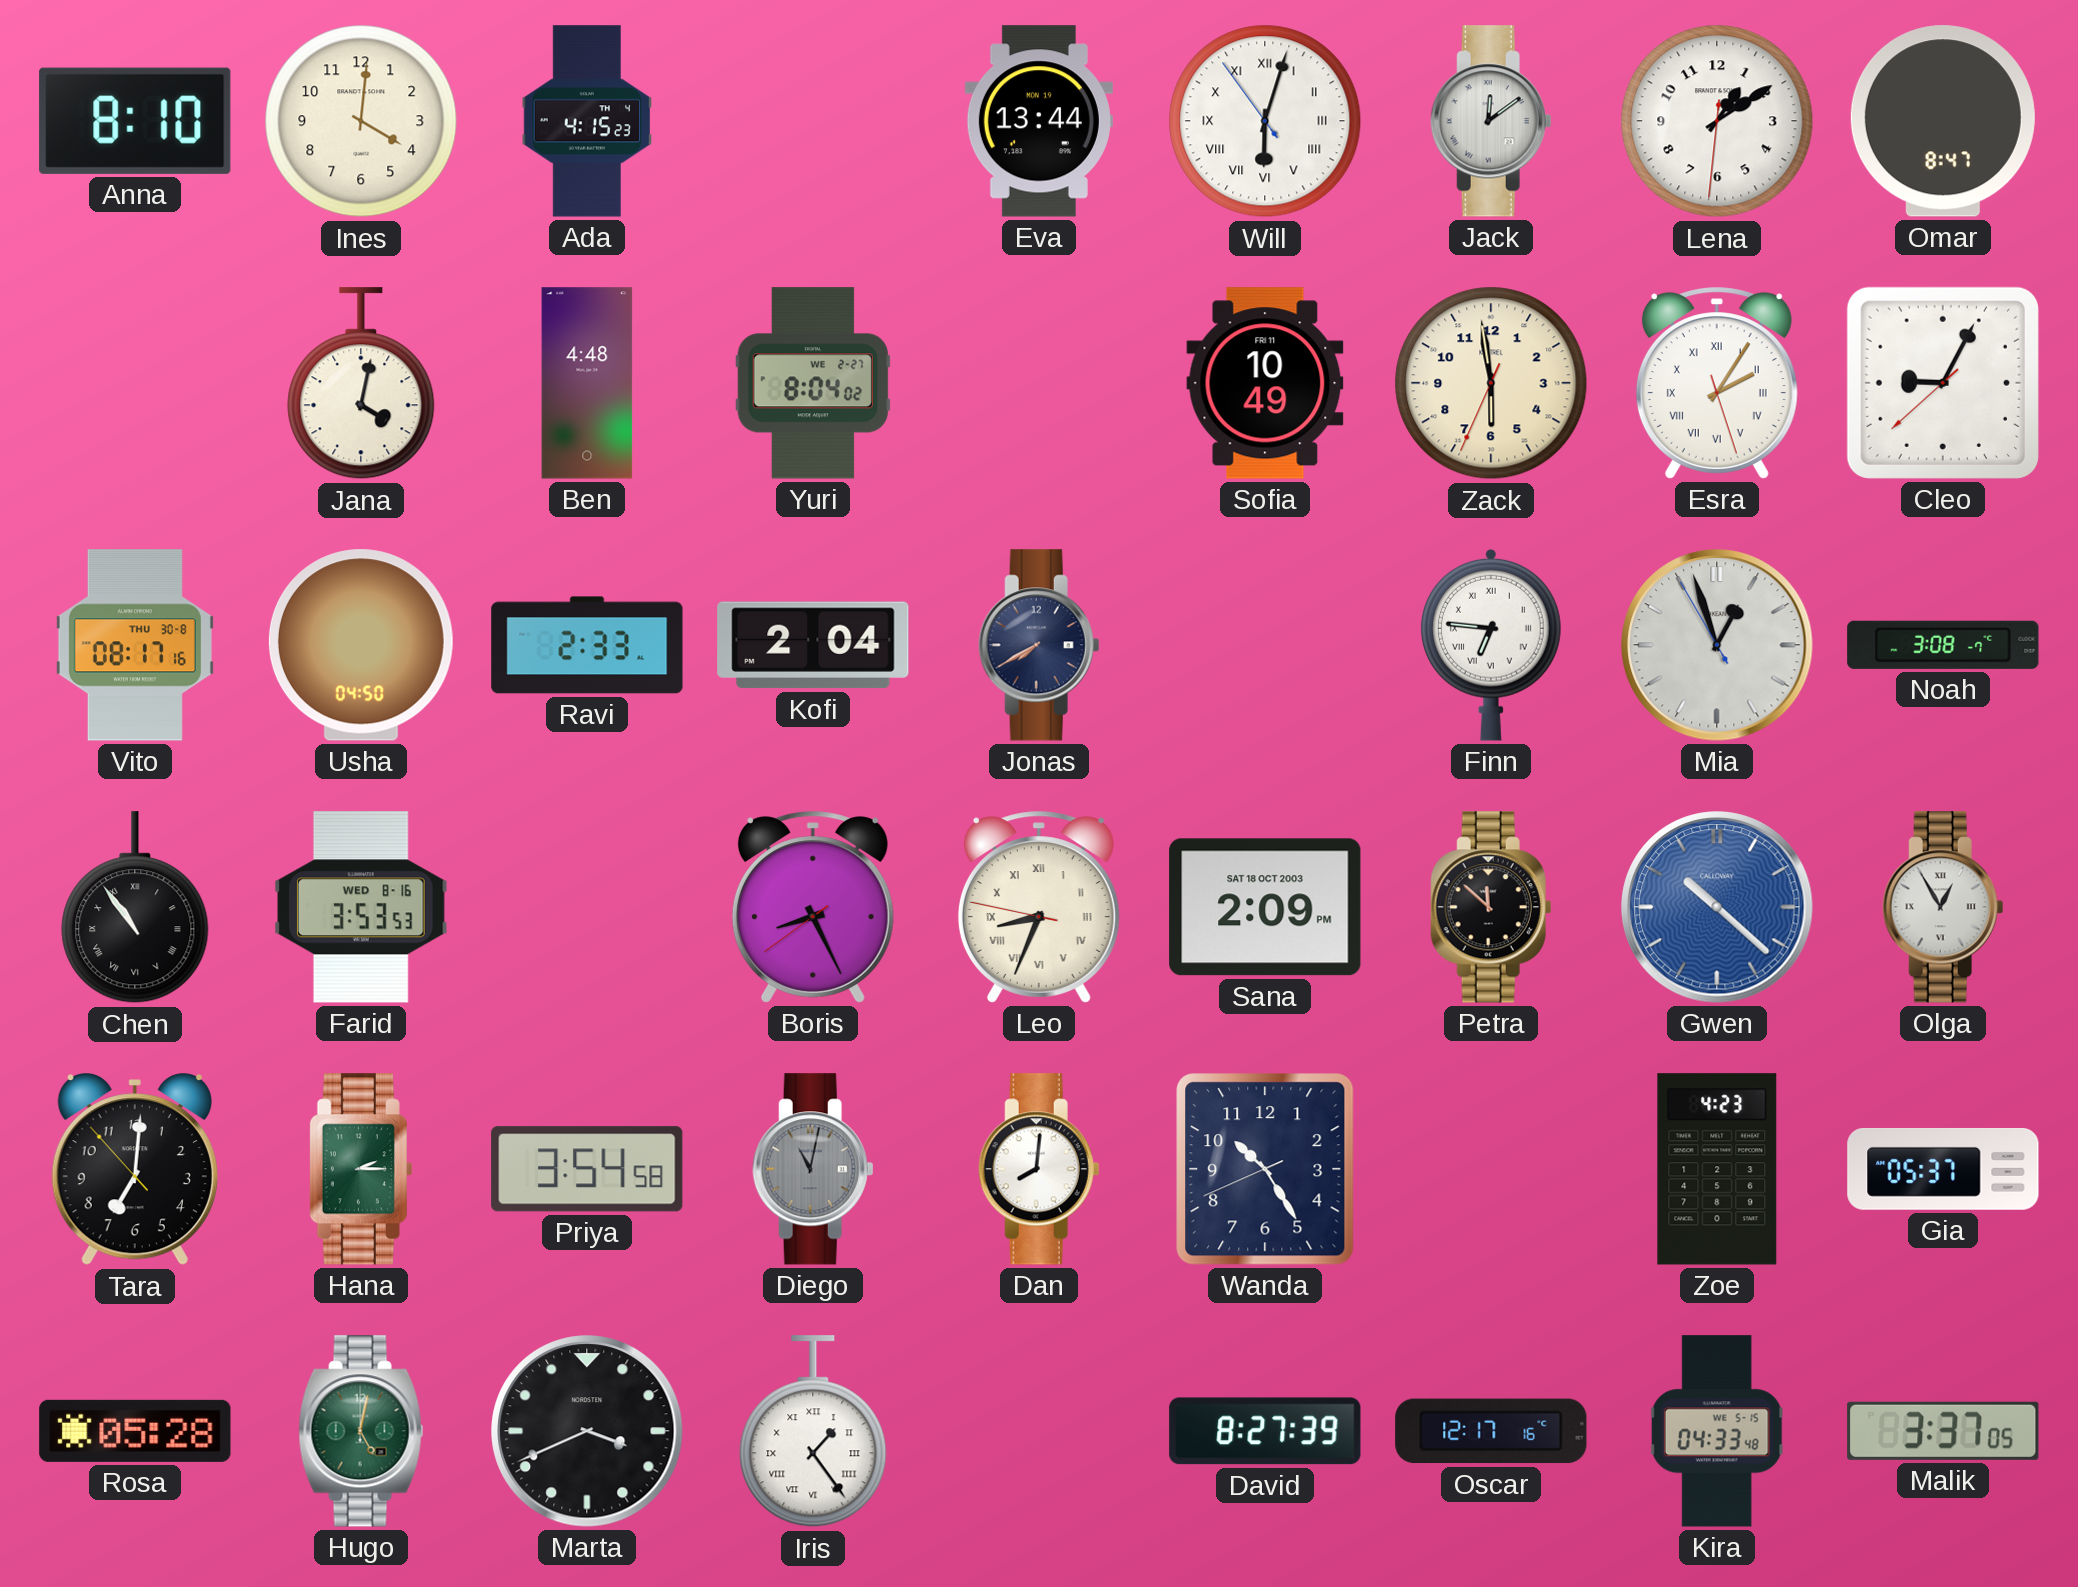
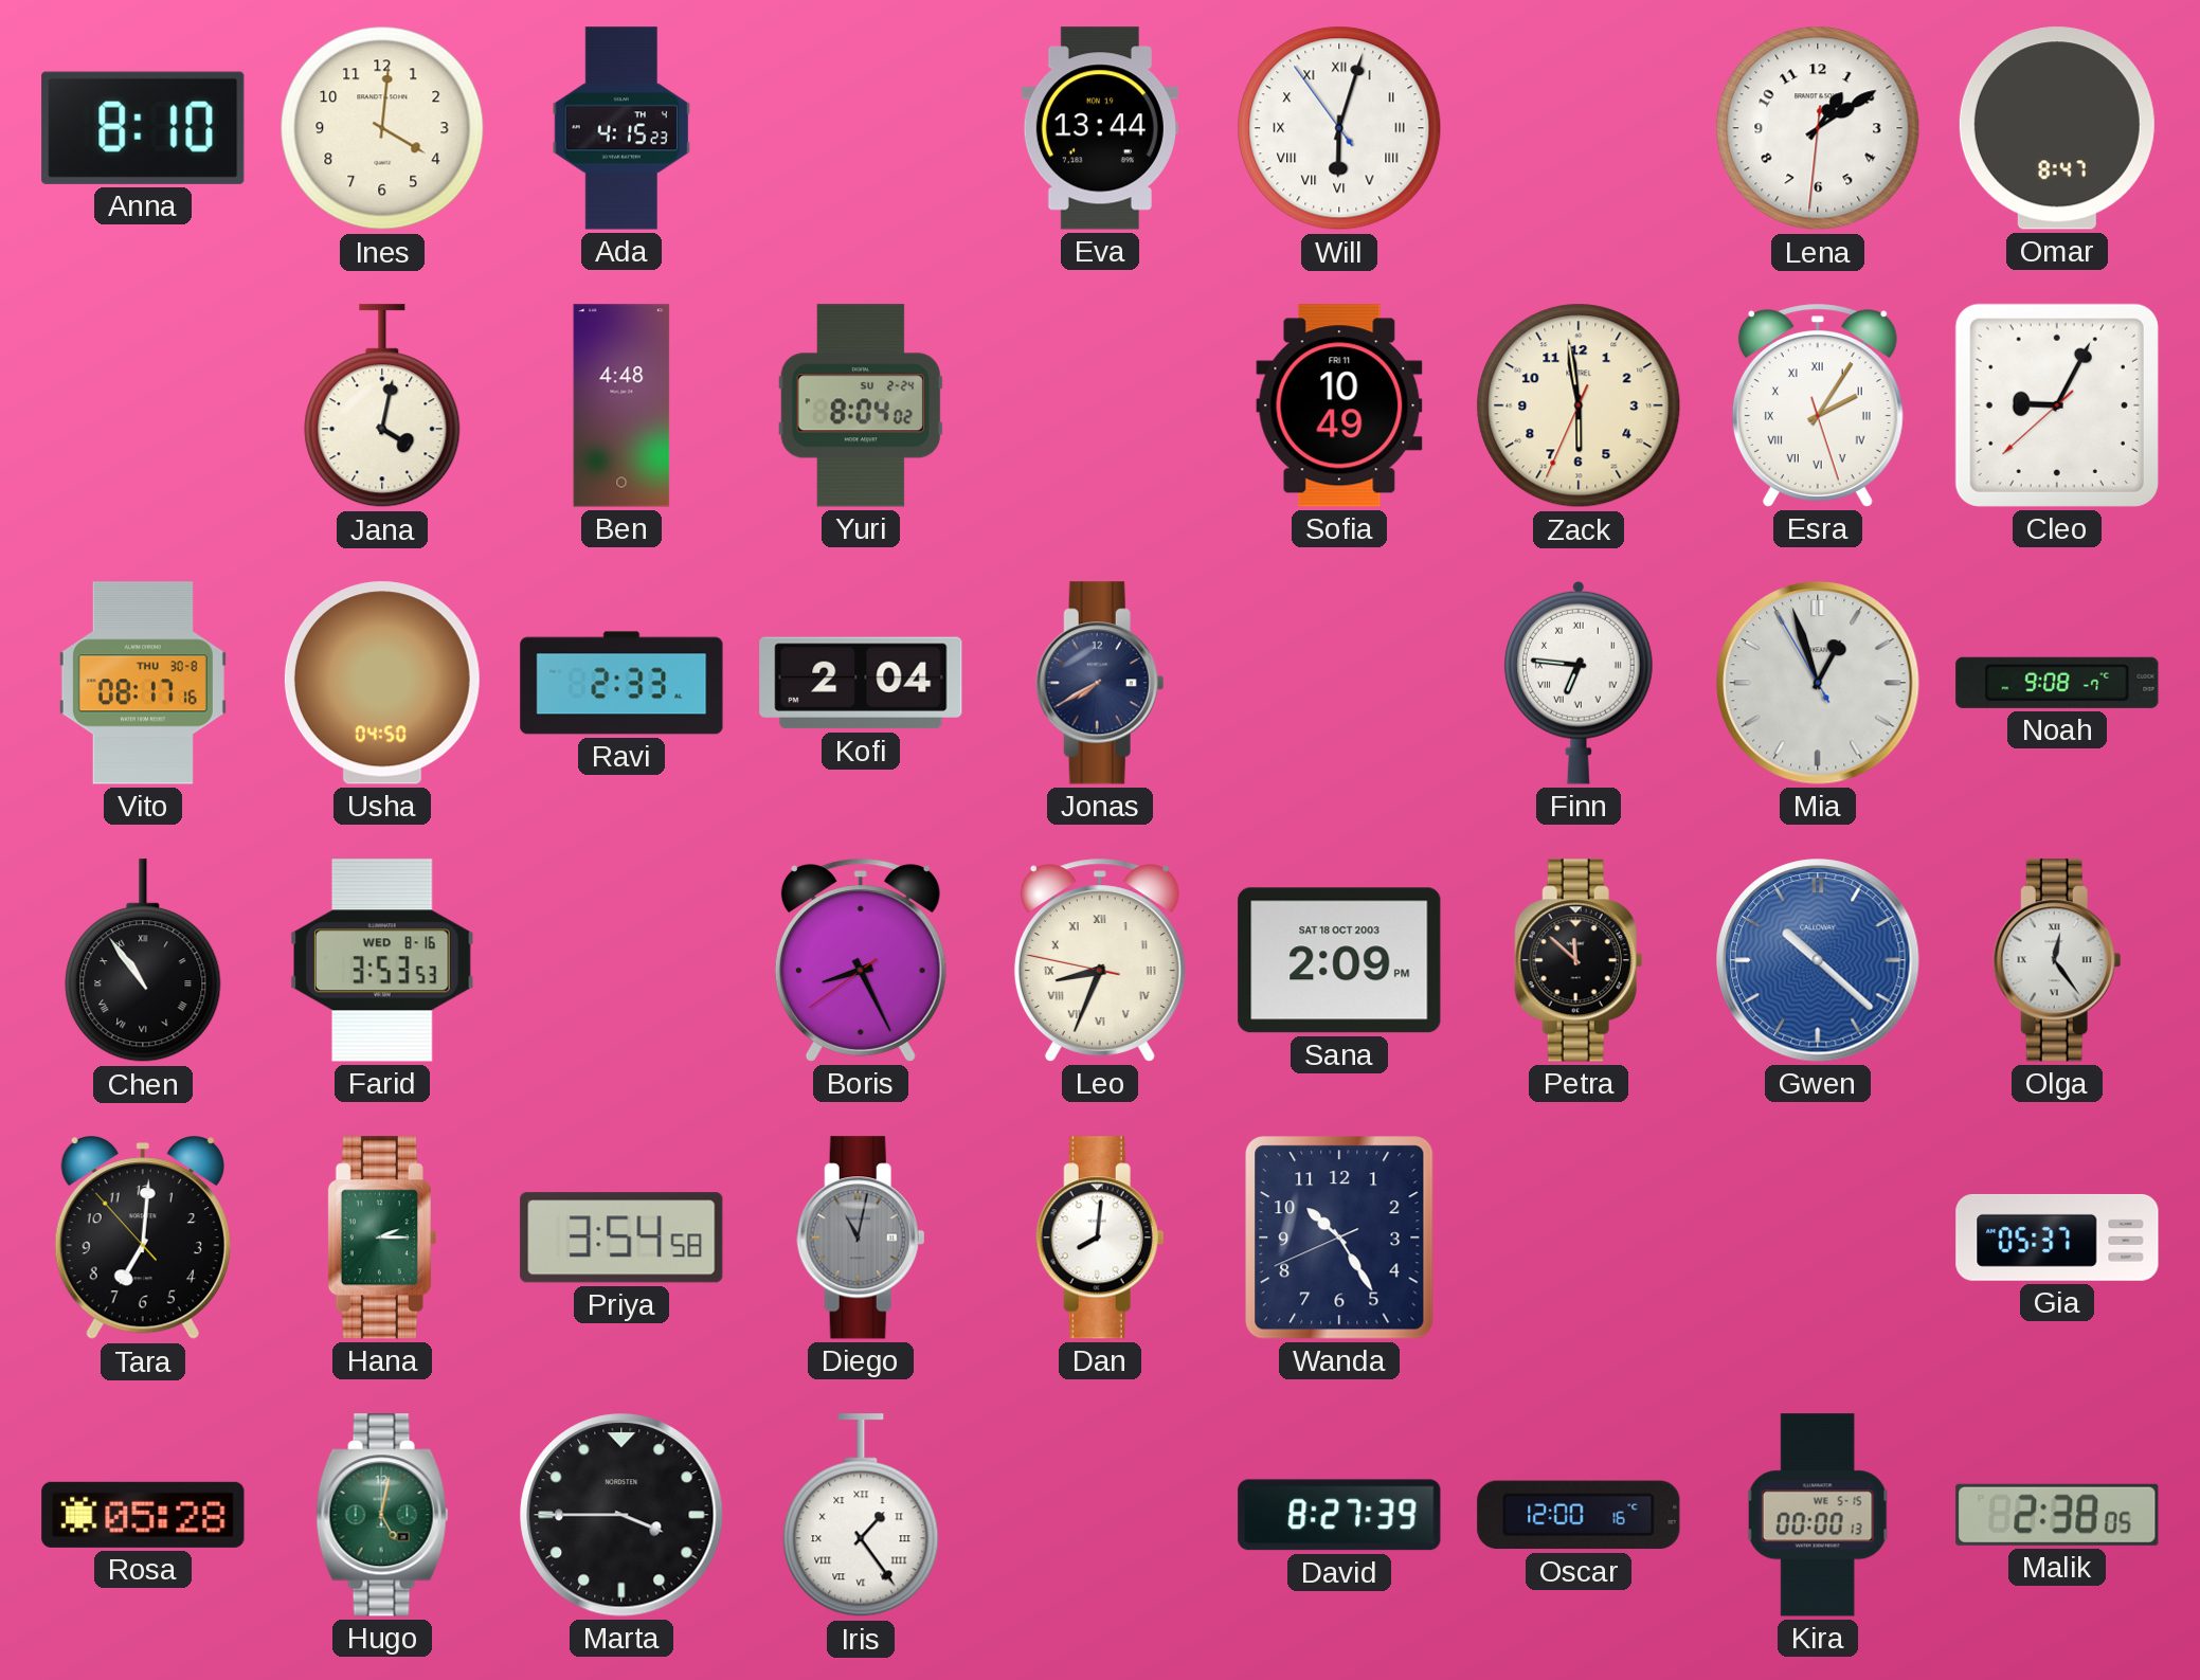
Jack: 12:09 -> none (1491, 121)
Yuri date: WE 2-27 -> SU 2-24 (861, 405)
Noah: 3:08 -> 9:08 (2057, 683)
Olga: 12:55 -> 12:24 (2057, 960)
Zoe: 4:23 -> none (1717, 1169)
Marta: 3:41 -> 3:45 (621, 1515)
Oscar: 12:17 -> 12:00 (1579, 1515)
Kira: 04:33 -> 00:00 (1818, 1515)
Malik: 3:37 -> 2:38 (2057, 1515)
